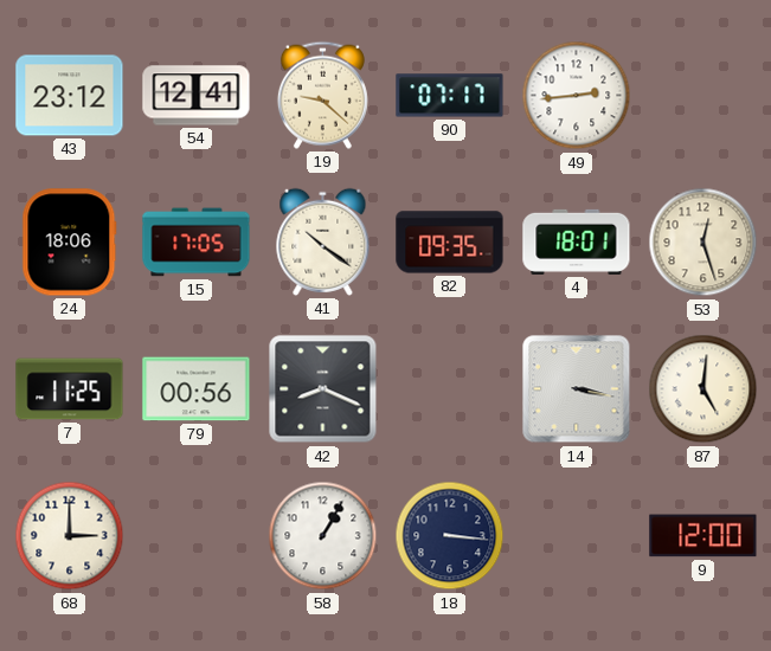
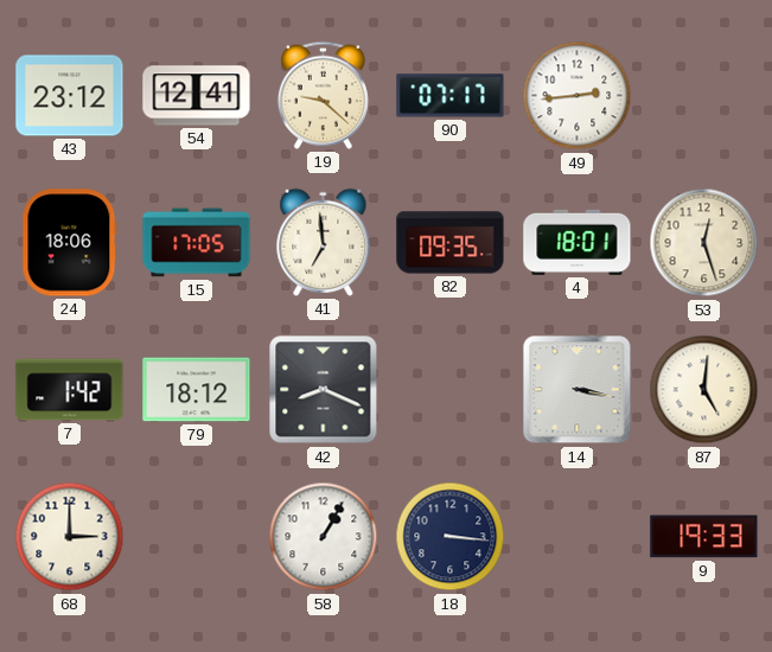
41: 10:21 -> 6:59 (324, 242)
7: 11:25 -> 1:42 (70, 390)
79: 00:56 -> 18:12 (197, 390)
9: 12:00 -> 19:33 (704, 537)
